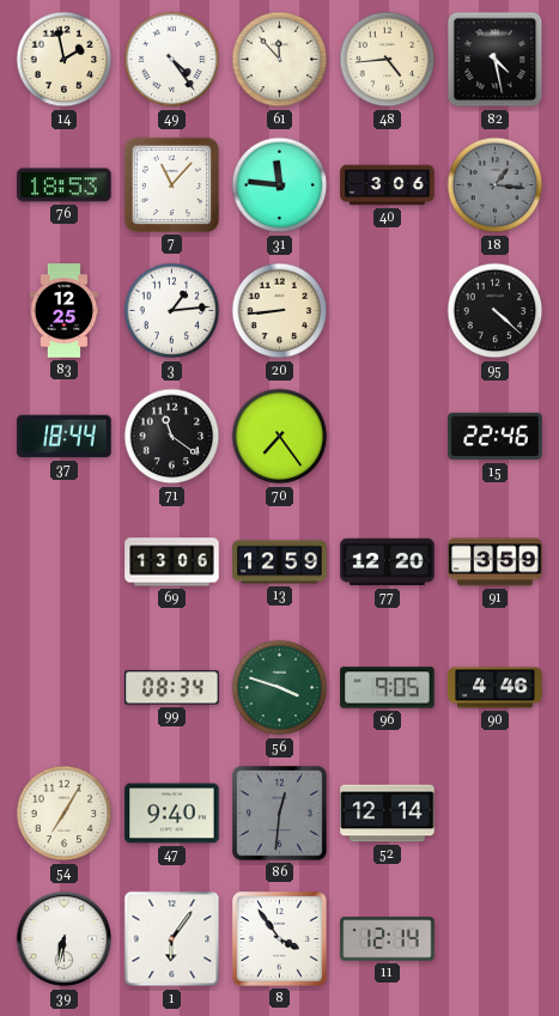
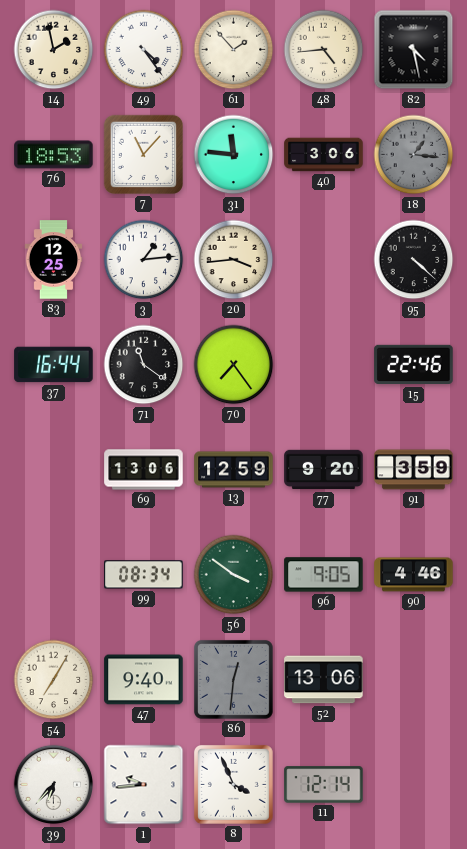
61: 11:53 -> 1:53 (234, 50)
20: 8:44 -> 3:44 (234, 260)
37: 18:44 -> 16:44 (54, 365)
77: 12:20 -> 9:20 (324, 470)
56: 3:48 -> 3:51 (234, 575)
52: 12:14 -> 13:06 (324, 680)
39: 6:32 -> 6:37 (54, 785)
1: 6:06 -> 9:44 (144, 785)
8: 3:54 -> 3:56 (233, 784)
